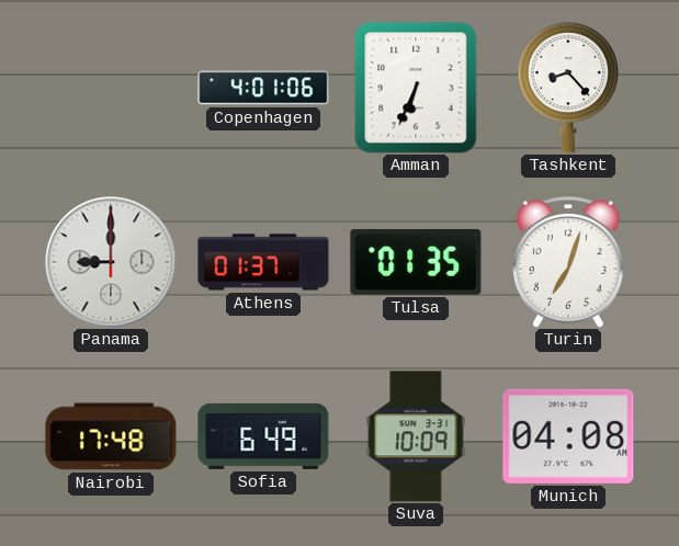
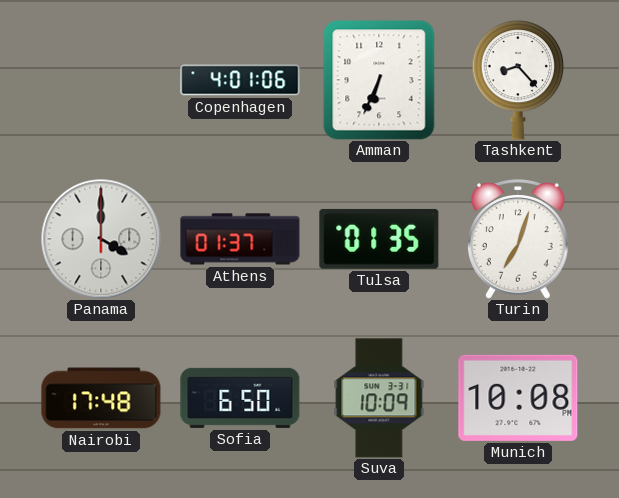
Panama: 9:00 -> 4:00 (101, 239)
Sofia: 6:49 -> 6:50 (240, 398)
Munich: 04:08 -> 10:08 (518, 398)
